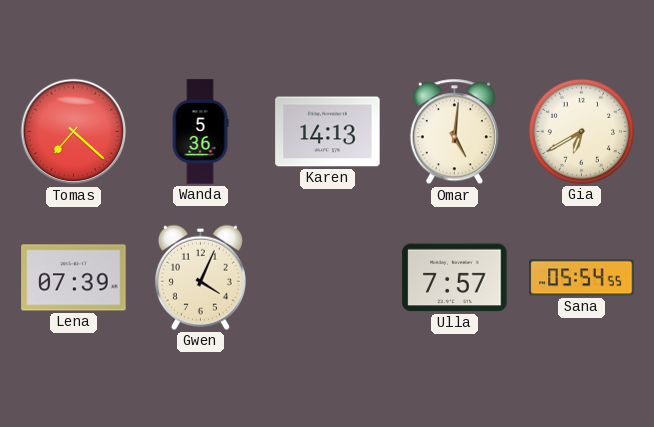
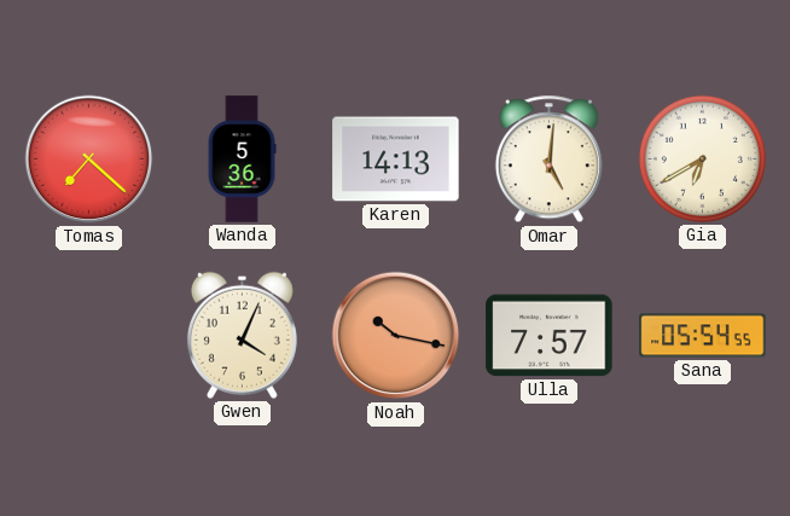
Lena: 07:39 -> none (74, 278)
Noah: none -> 10:17 (396, 336)
